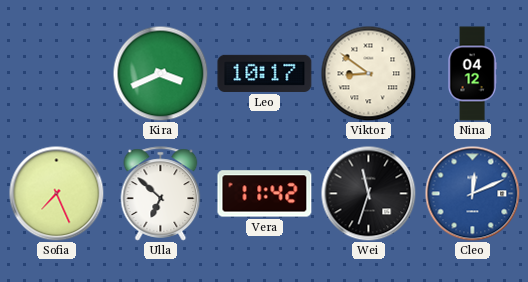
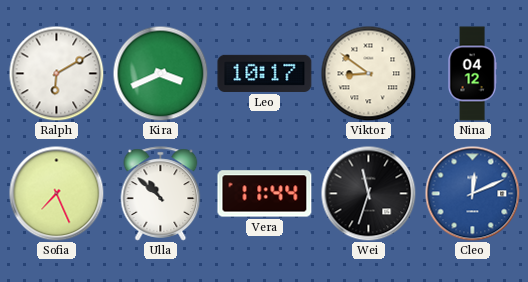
Ralph: none -> 6:10 (56, 73)
Ulla: 6:52 -> 10:52 (161, 194)
Vera: 11:42 -> 11:44 (265, 194)
